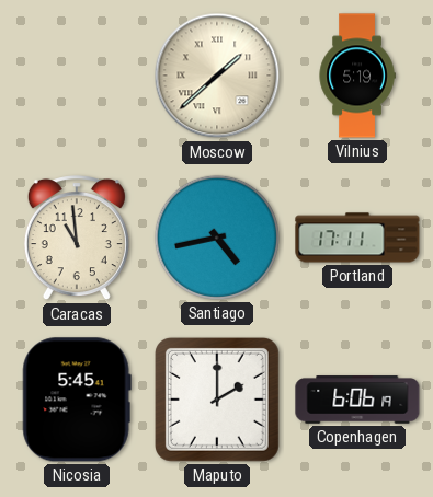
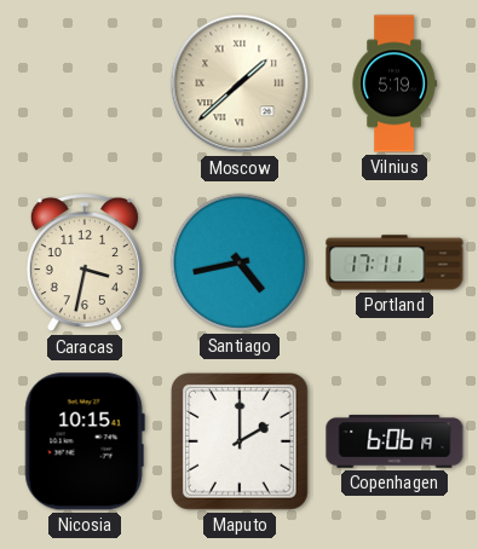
Caracas: 10:59 -> 3:32 (85, 264)
Nicosia: 5:45 -> 10:15 (85, 441)
